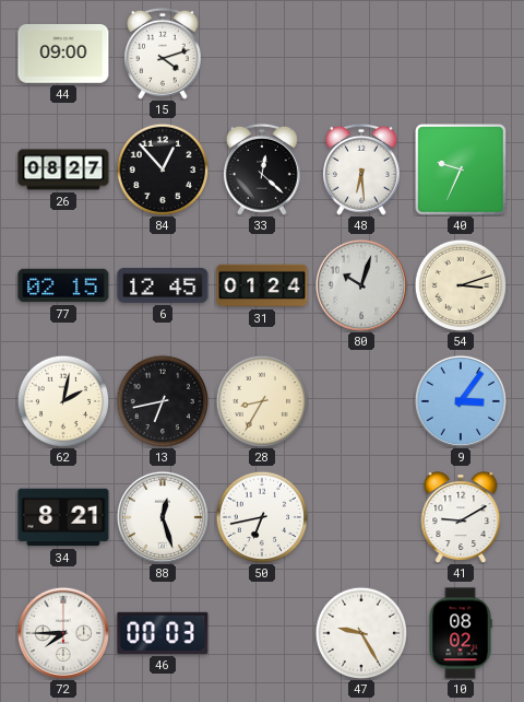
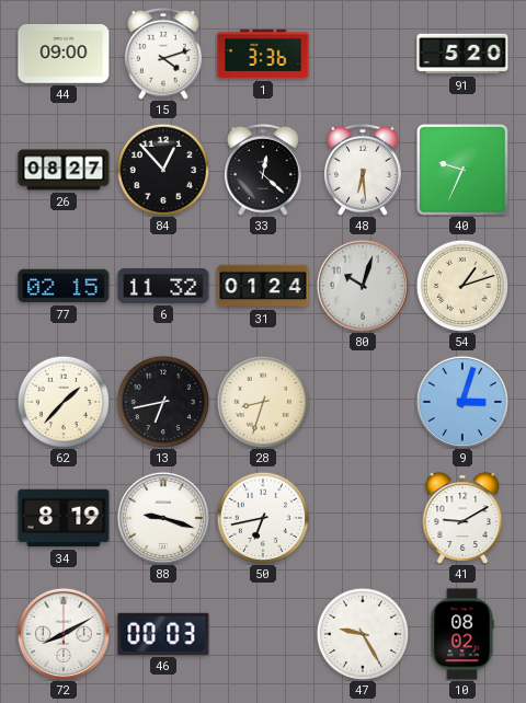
1: none -> 3:36 (263, 54)
91: none -> 5:20 (462, 54)
6: 12:45 -> 11:32 (163, 286)
54: 3:12 -> 1:12 (461, 285)
62: 2:02 -> 1:37 (62, 401)
28: 8:35 -> 8:33 (262, 401)
9: 3:06 -> 3:03 (462, 402)
34: 8:21 -> 8:19 (64, 518)
88: 12:27 -> 9:18 (163, 518)
72: 7:45 -> 8:10 (64, 634)
